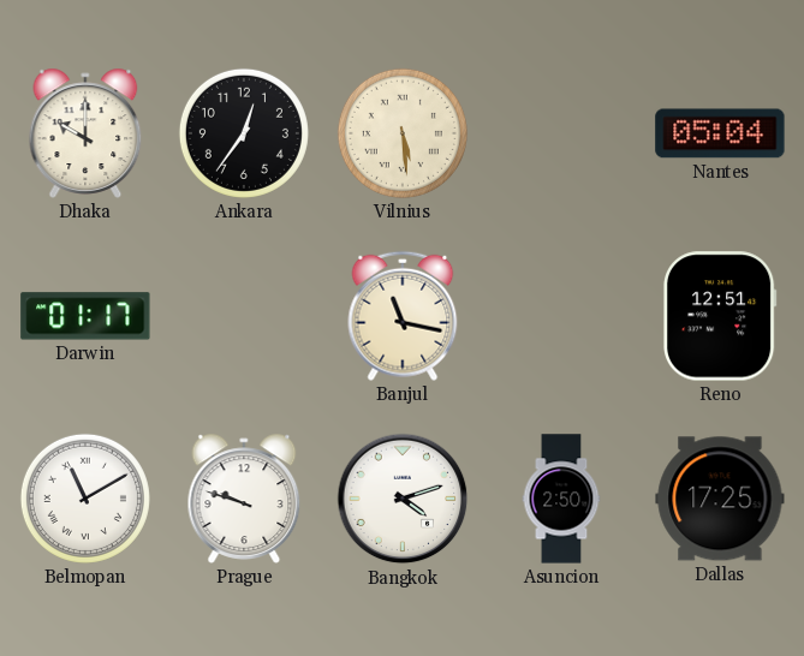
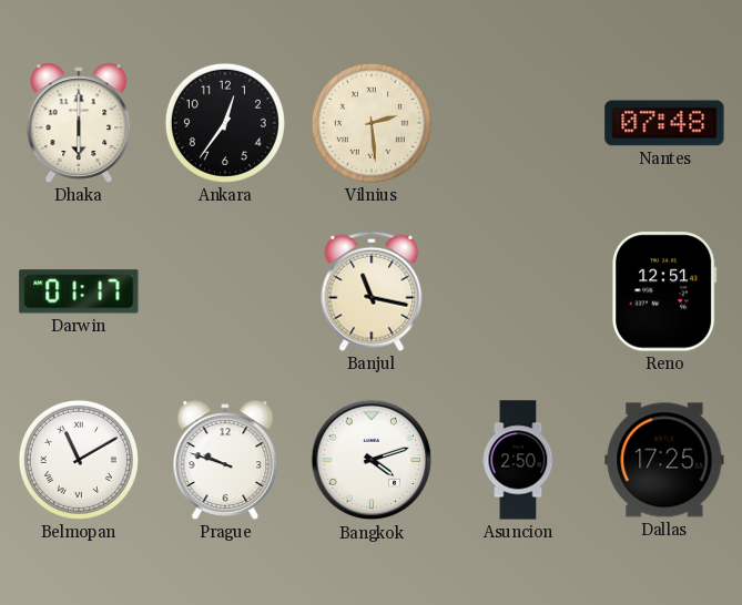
Dhaka: 10:00 -> 6:00 (79, 123)
Vilnius: 5:29 -> 2:29 (372, 123)
Nantes: 05:04 -> 07:48 (664, 123)
